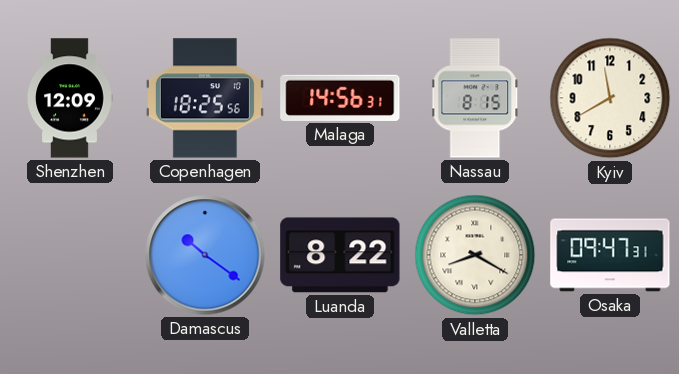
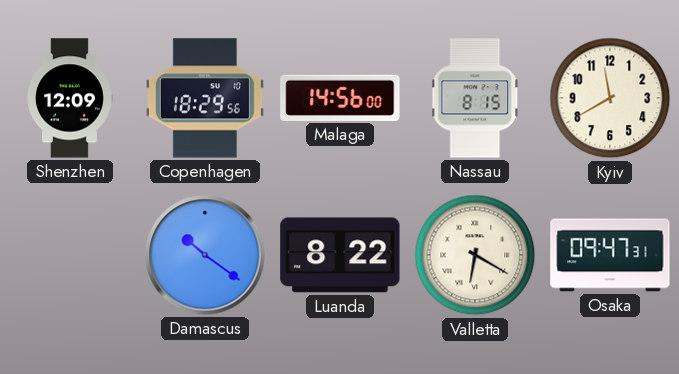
Copenhagen: 18:25 -> 18:29 (205, 98)
Malaga: 14:56:31 -> 14:56:00 (340, 98)
Valletta: 8:20 -> 6:20 (475, 255)
